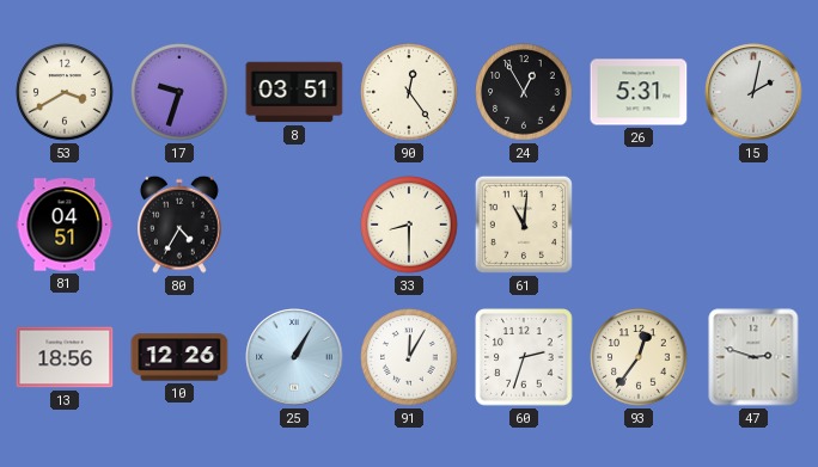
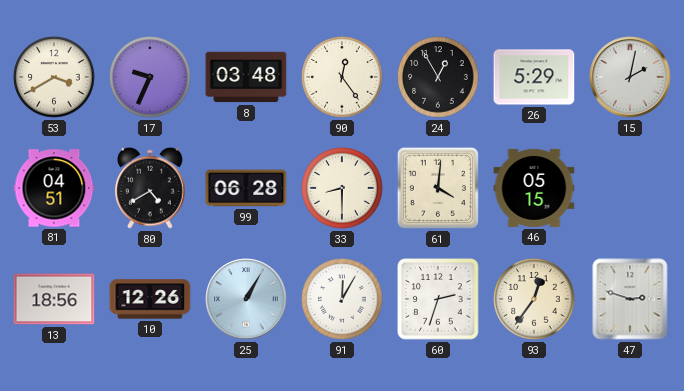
17: 9:33 -> 9:34 (150, 77)
8: 03:51 -> 03:48 (246, 77)
26: 5:31 -> 5:29 (534, 77)
80: 4:35 -> 4:40 (151, 188)
99: none -> 06:28 (246, 188)
61: 11:01 -> 4:01 (438, 188)
46: none -> 05:15 (534, 188)
